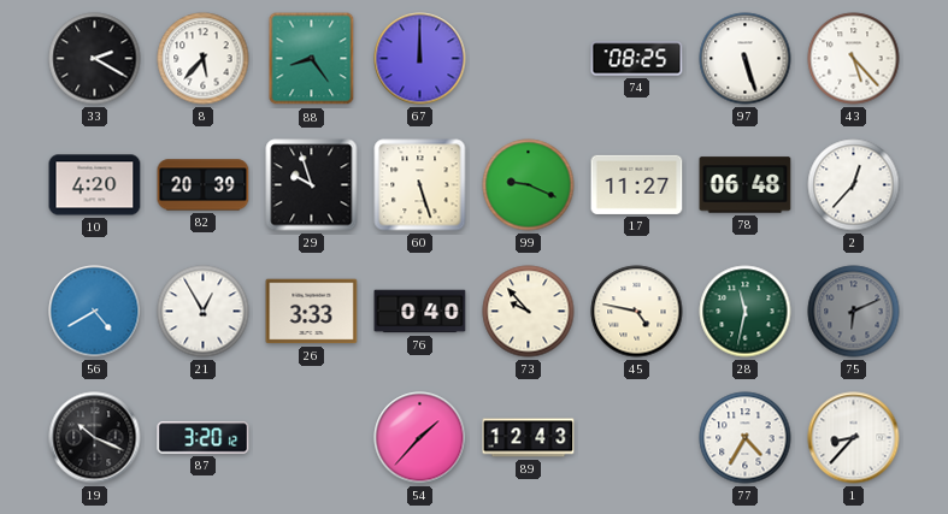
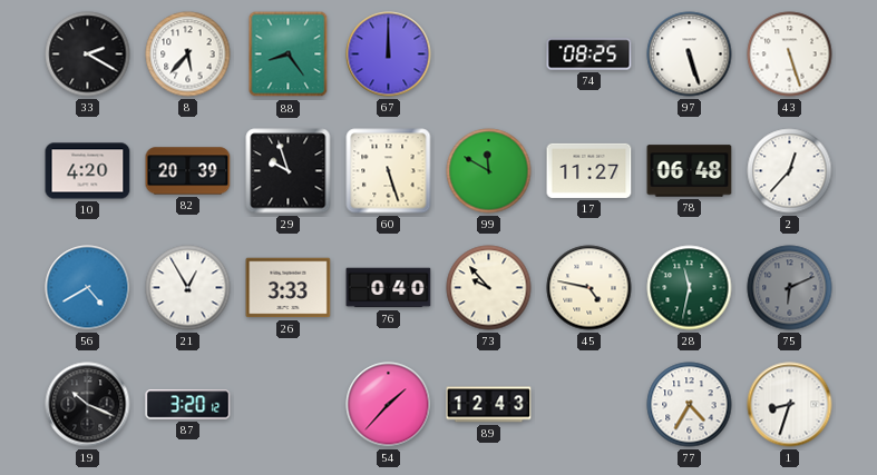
43: 5:23 -> 5:27 (790, 55)
99: 9:19 -> 11:50 (489, 171)
1: 8:37 -> 8:33 (790, 405)
